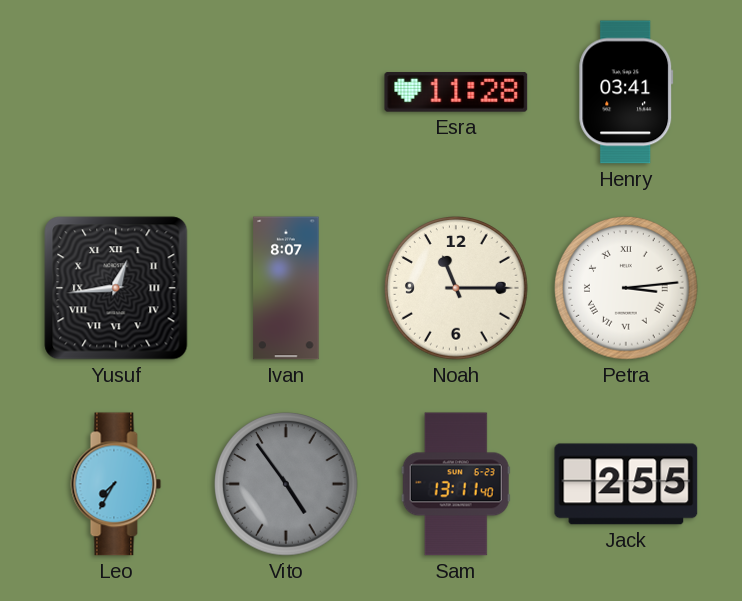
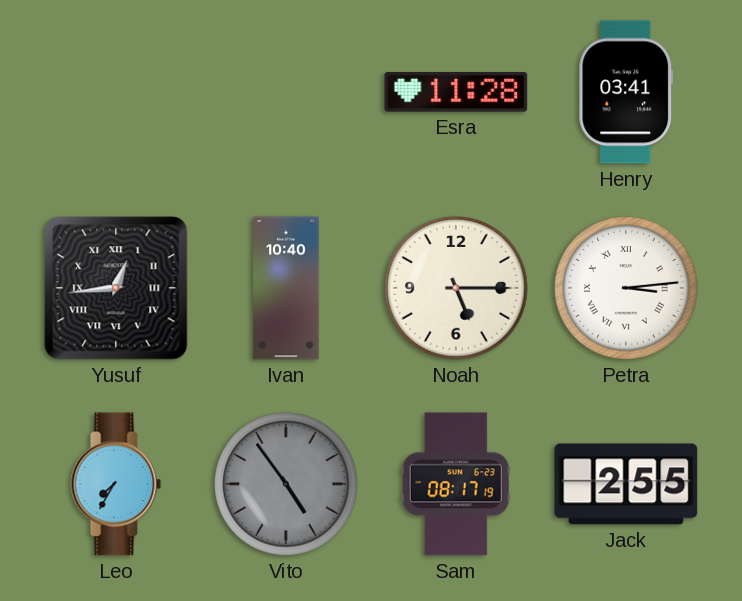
Ivan: 8:07 -> 10:40 (286, 288)
Noah: 11:15 -> 5:15 (456, 288)
Sam: 13:11 -> 08:17 (456, 484)
